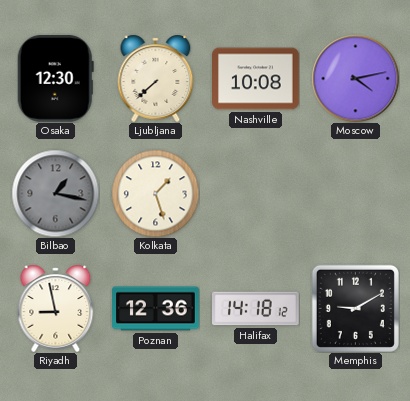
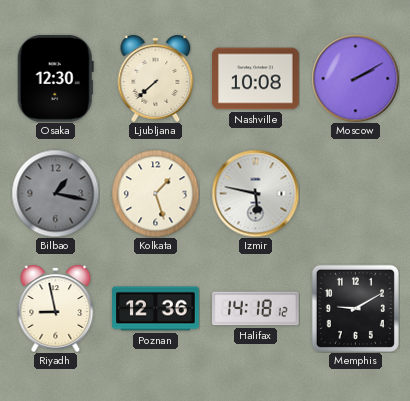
Moscow: 4:13 -> 2:10 (355, 78)
Izmir: none -> 5:47 (255, 193)
